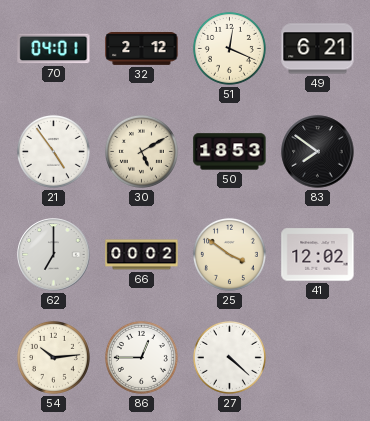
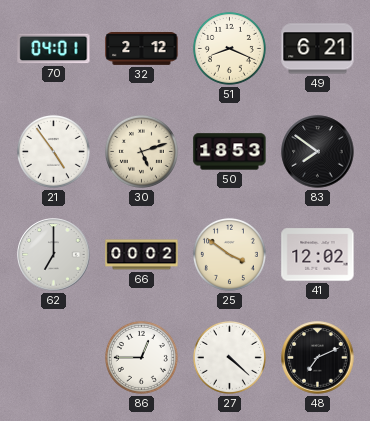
51: 12:19 -> 8:19 (229, 48)
30: 5:10 -> 5:12 (141, 151)
54: 10:14 -> none (53, 357)
48: none -> 7:11 (318, 358)
